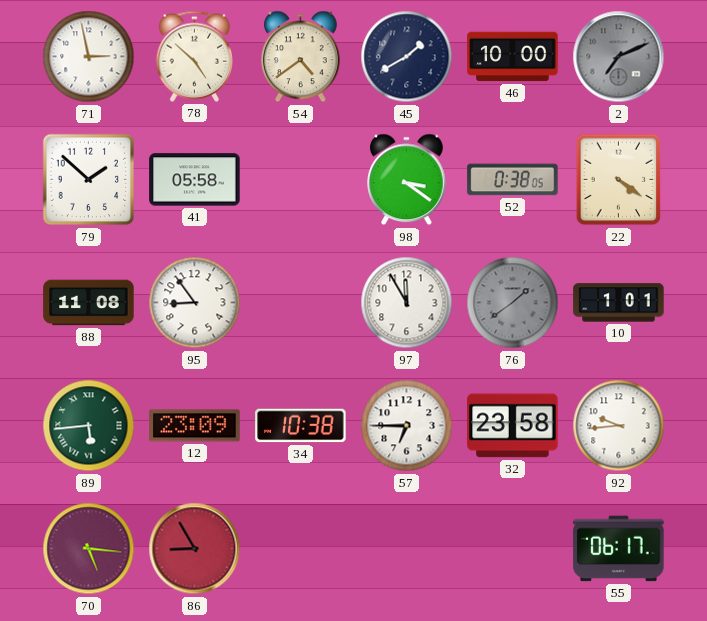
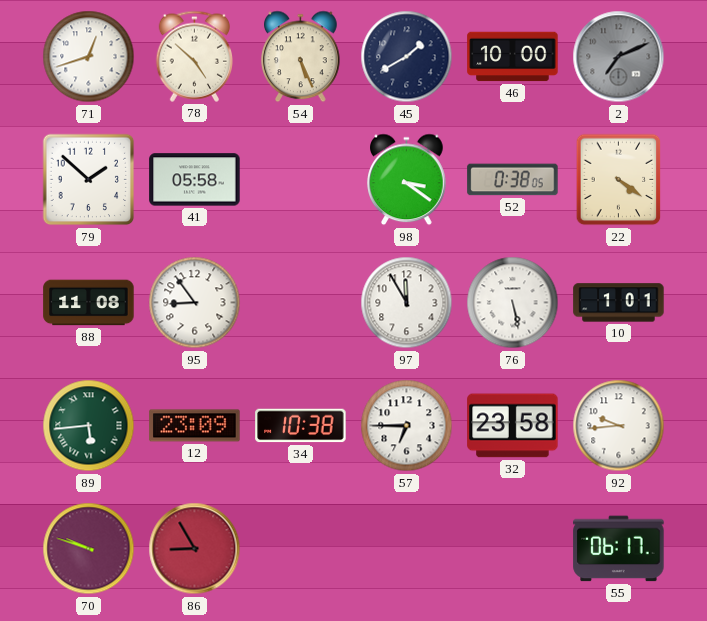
71: 2:58 -> 12:42 (89, 57)
54: 4:39 -> 5:26 (301, 57)
76: 1:39 -> 5:28 (513, 303)
76 dial: grey -> white (513, 303)
70: 5:16 -> 9:48 (89, 549)
